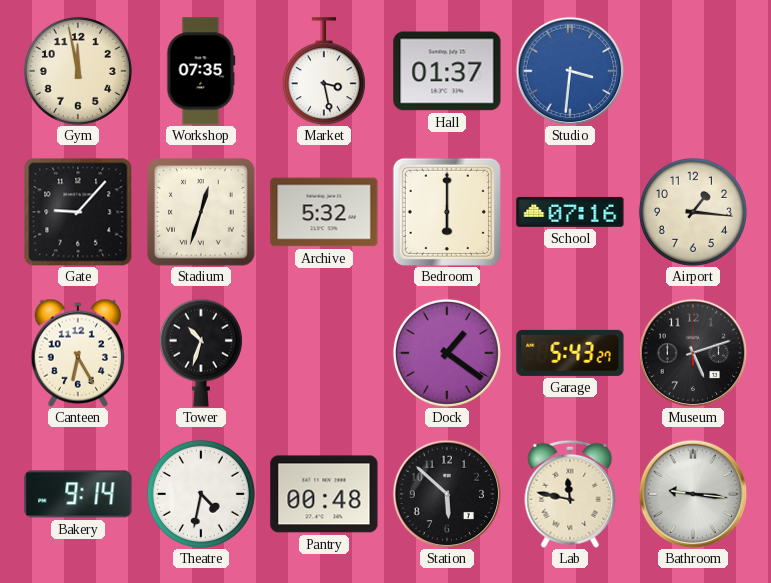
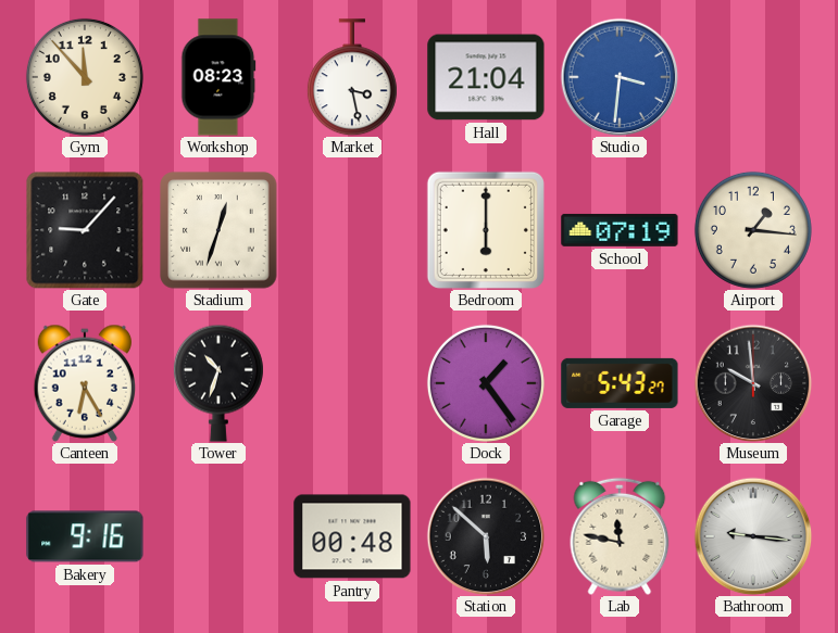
Gym: 11:58 -> 11:53 (85, 77)
Workshop: 07:35 -> 08:23 (218, 77)
Hall: 01:37 -> 21:04 (486, 77)
Archive: 5:32 -> none (324, 212)
School: 07:16 -> 07:19 (620, 230)
Dock: 1:21 -> 1:24 (486, 383)
Museum: 5:12 -> 9:59 (753, 383)
Bakery: 9:14 -> 9:16 (85, 536)
Theatre: 4:32 -> none (201, 494)
